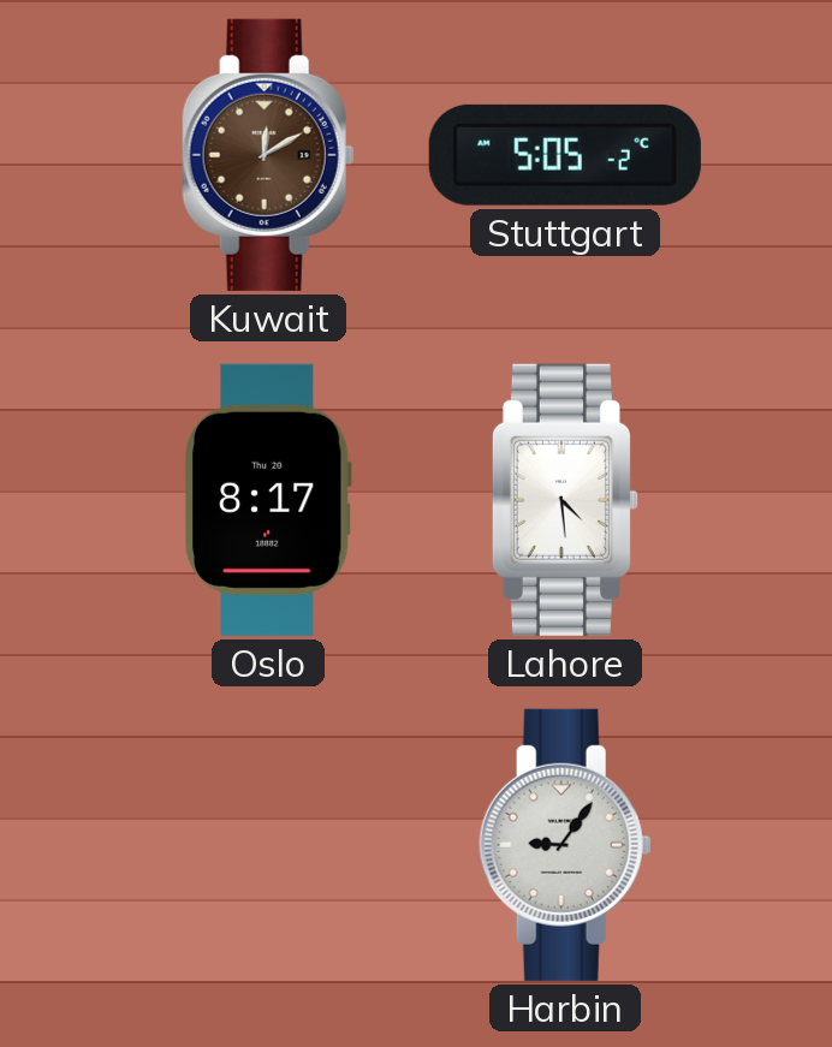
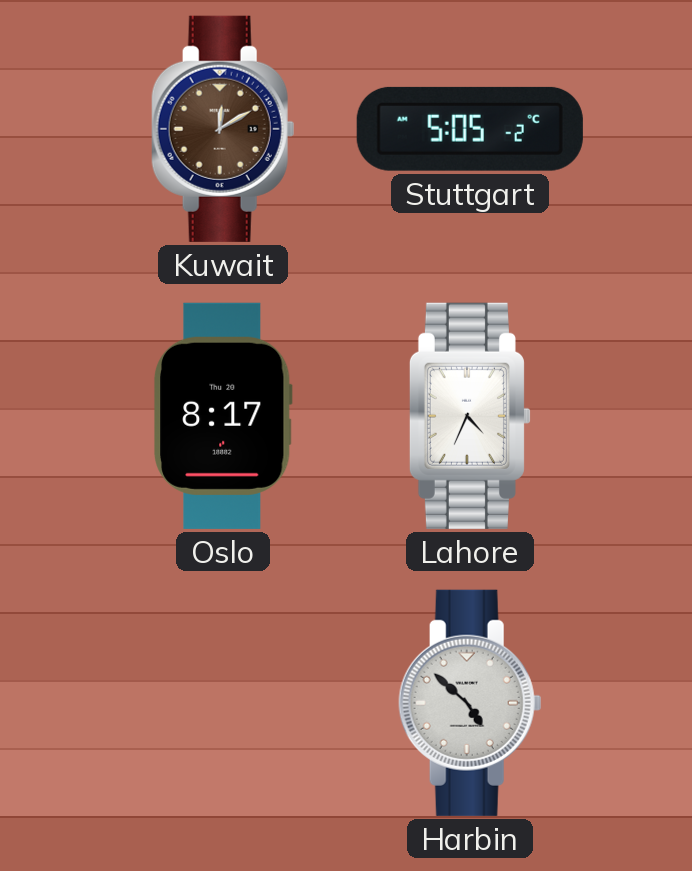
Lahore: 4:29 -> 4:34 (470, 416)
Harbin: 9:06 -> 4:52 (470, 703)
